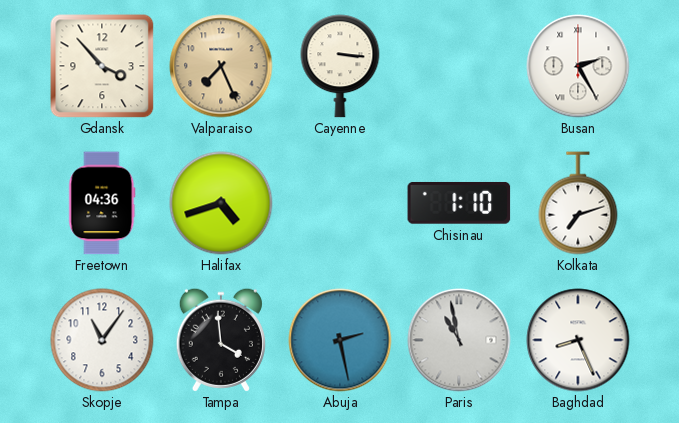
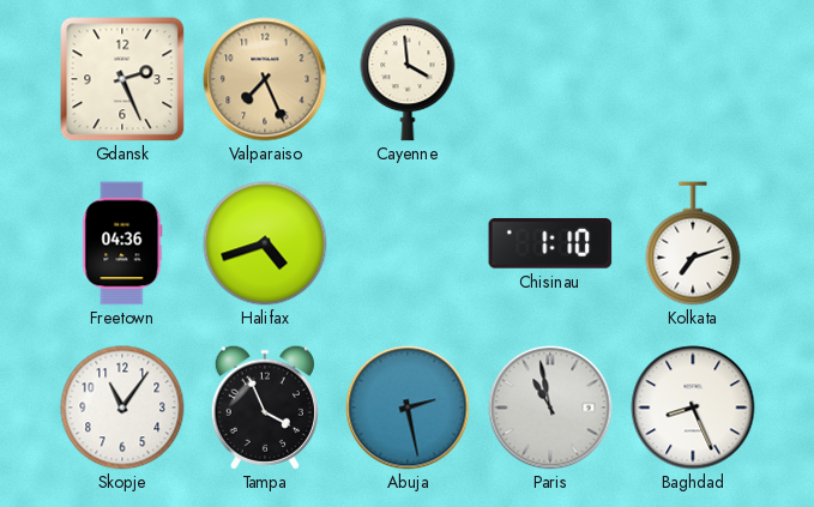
Gdansk: 3:53 -> 2:26 (122, 79)
Cayenne: 3:16 -> 3:59 (408, 79)
Busan: 2:25 -> none (578, 66)
Tampa: 3:59 -> 3:56 (265, 408)
